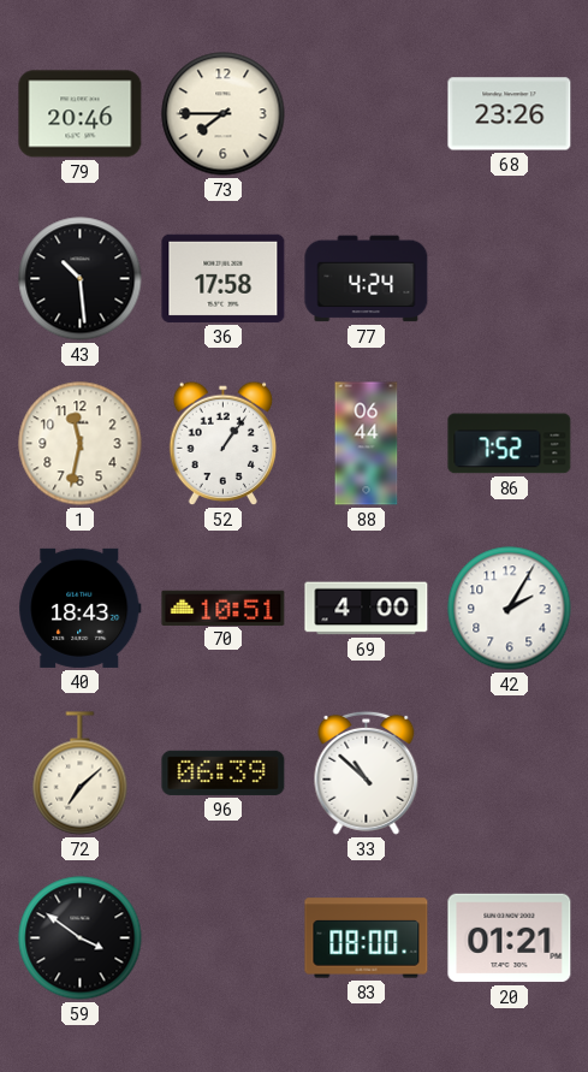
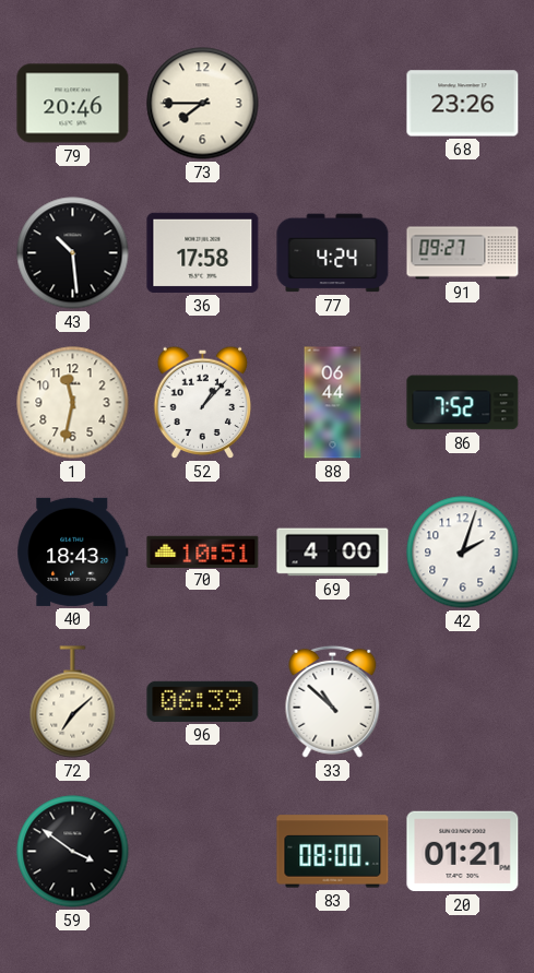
91: none -> 09:27 (463, 253)
52: 1:06 -> 1:07 (203, 403)
42: 2:05 -> 2:03 (463, 553)
